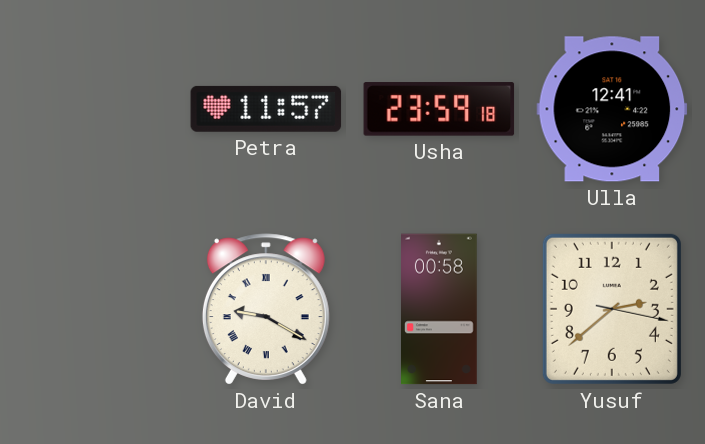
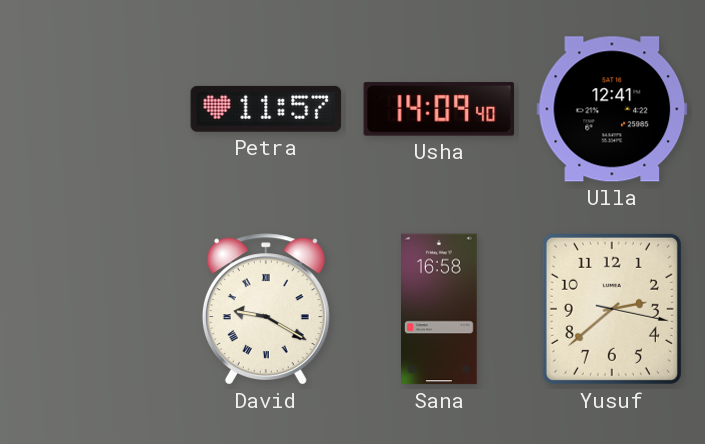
Usha: 23:59 -> 14:09 (439, 109)
Sana: 00:58 -> 16:58 (440, 309)
